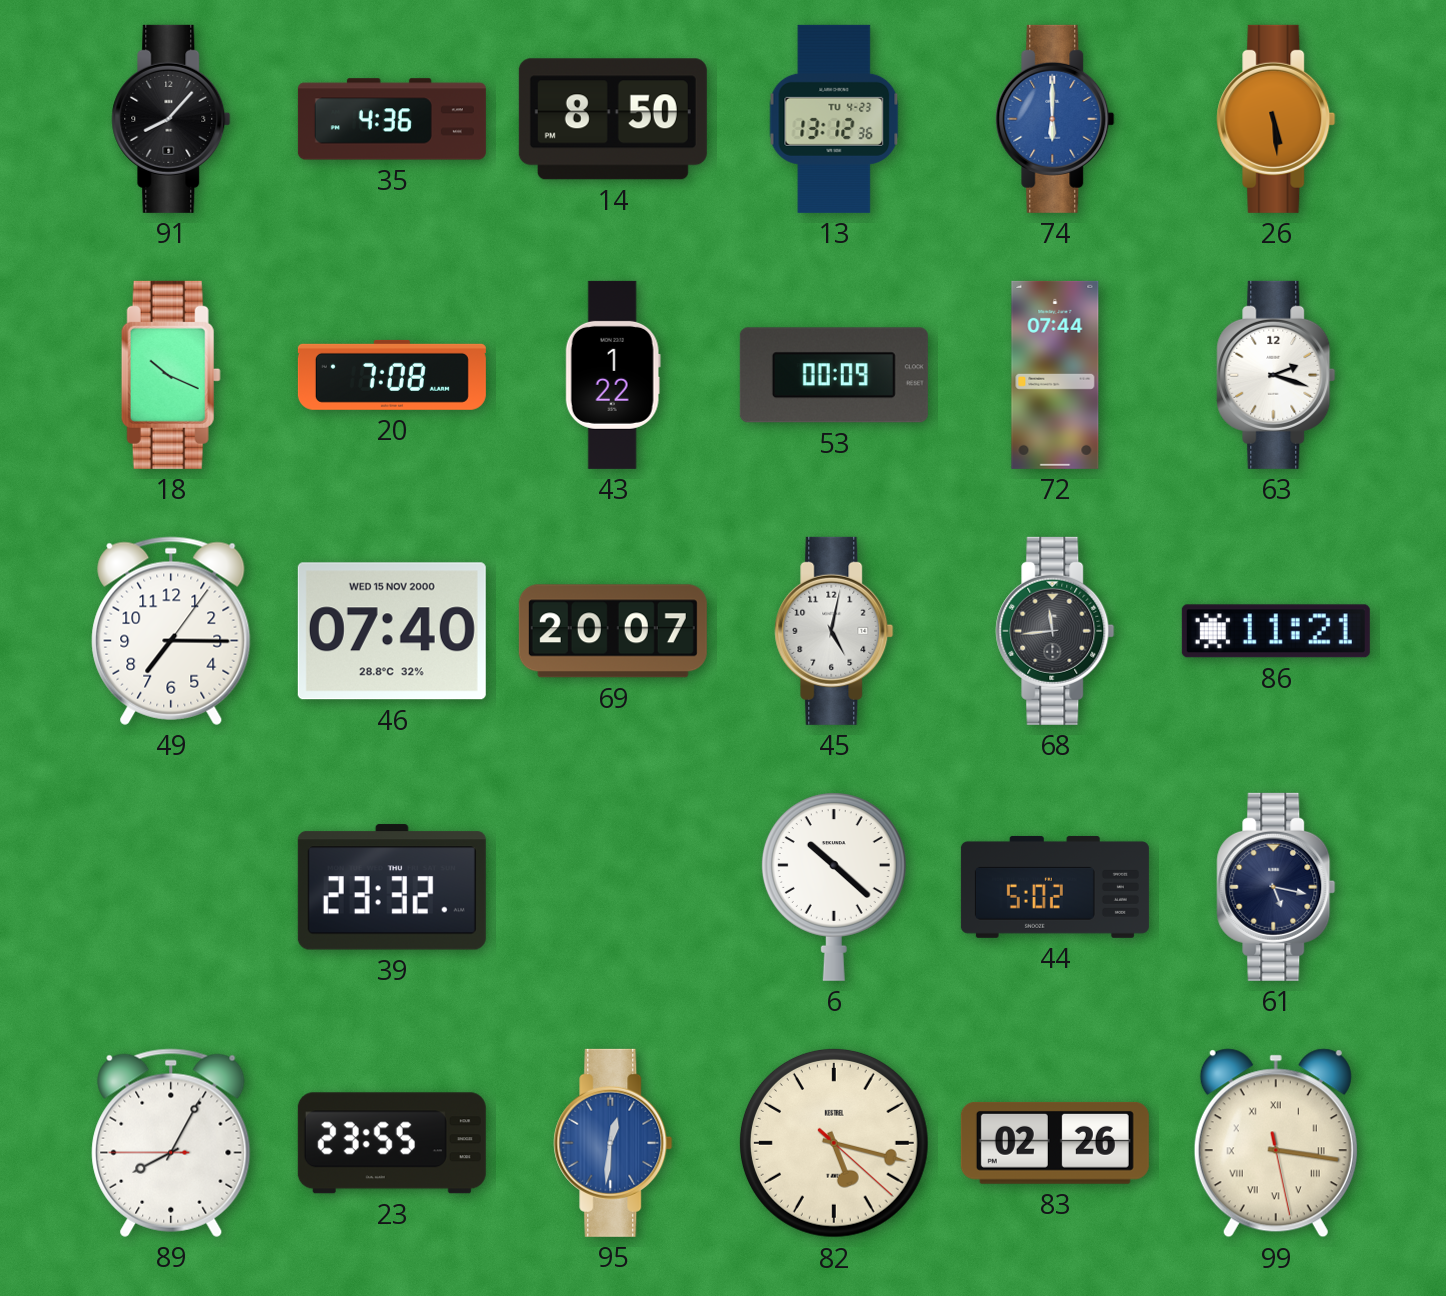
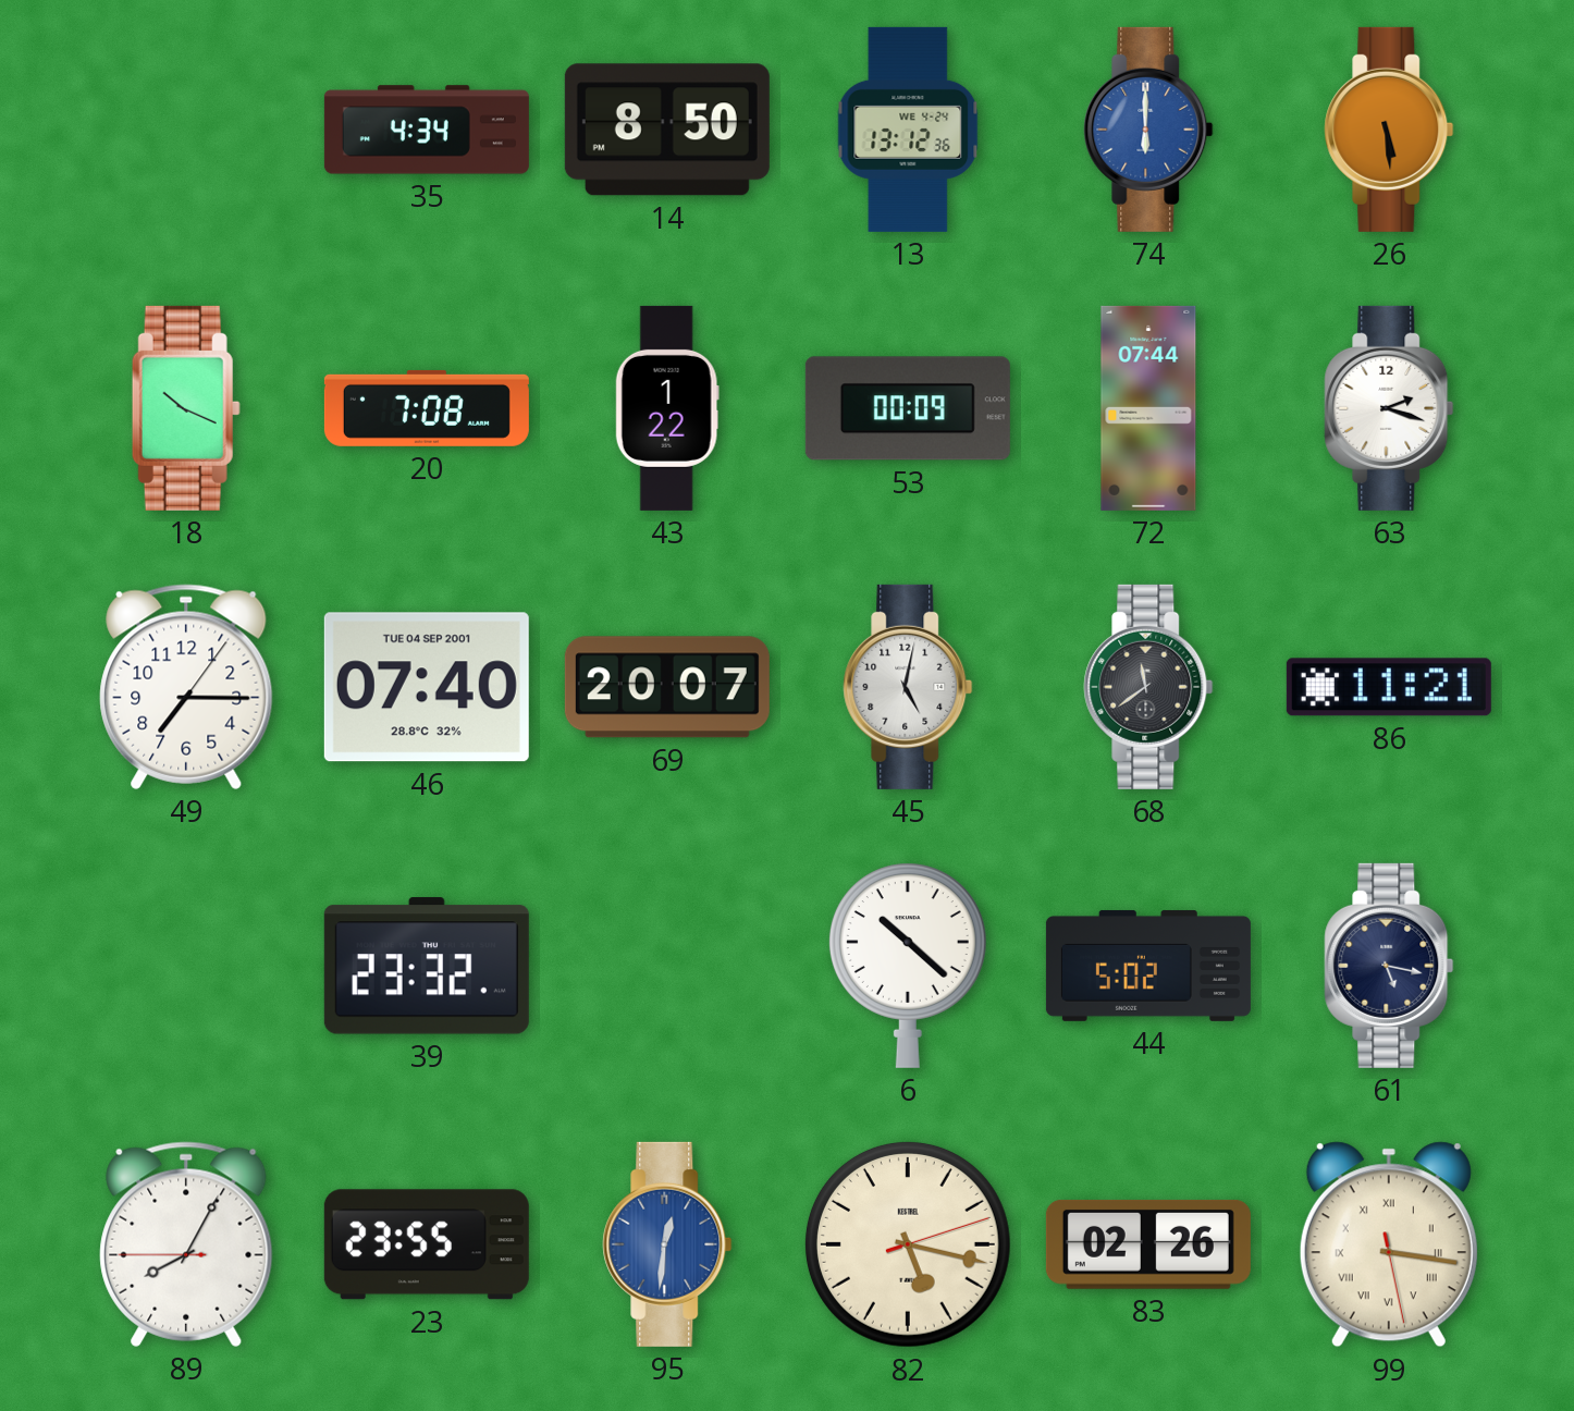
91: 8:07 -> none (171, 119)
35: 4:36 -> 4:34 (427, 130)
13 date: TU 4-23 -> WE 4-24 (908, 130)
46 date: WED 15 NOV 2000 -> TUE 04 SEP 2001 (427, 687)
68: 11:44 -> 11:39 (1148, 687)
82: 5:17:22 -> 5:17:12 (908, 1244)
